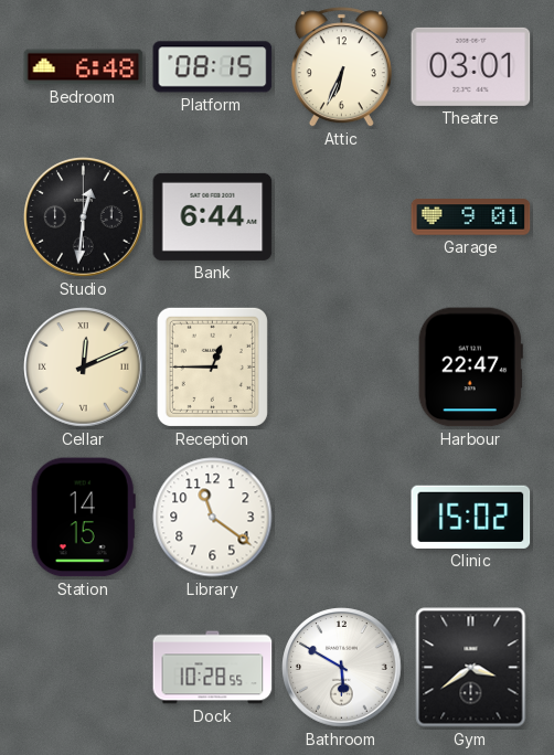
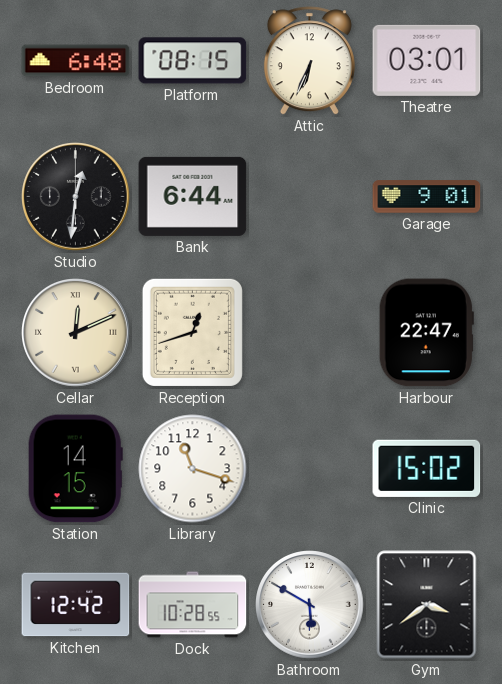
Reception: 12:45 -> 12:42 (192, 332)
Library: 11:21 -> 11:18 (193, 469)
Kitchen: none -> 12:42 (76, 605)
